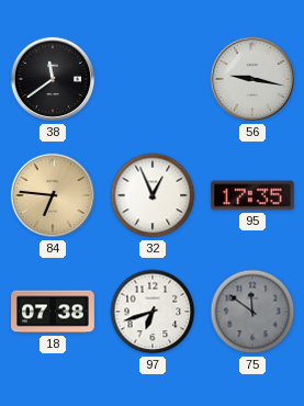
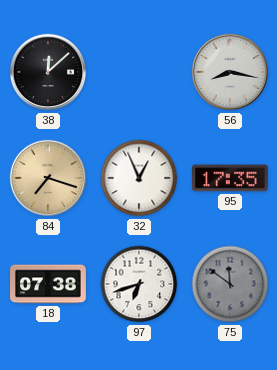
38: 11:39 -> 12:08 (48, 72)
56: 9:17 -> 8:17 (230, 72)
84: 6:46 -> 7:18 (48, 178)
